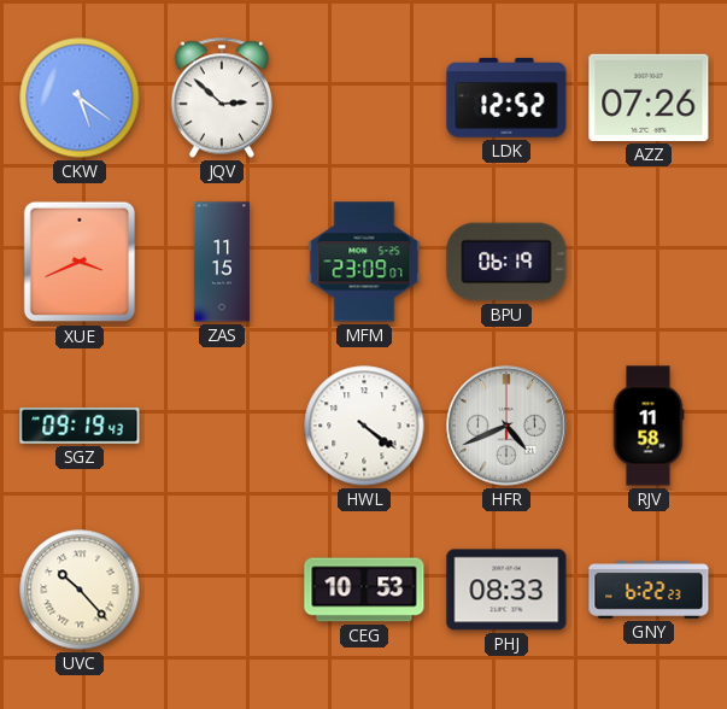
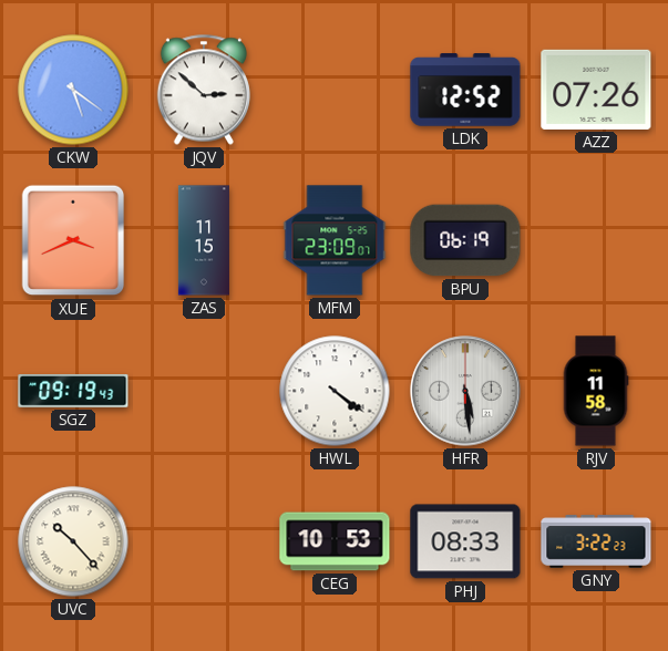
HFR: 4:41 -> 5:29 (465, 391)
GNY: 6:22 -> 3:22 (596, 541)
